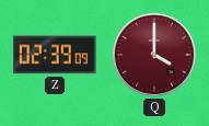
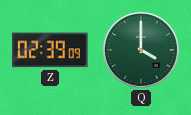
Q dial: burgundy -> green (141, 50)
